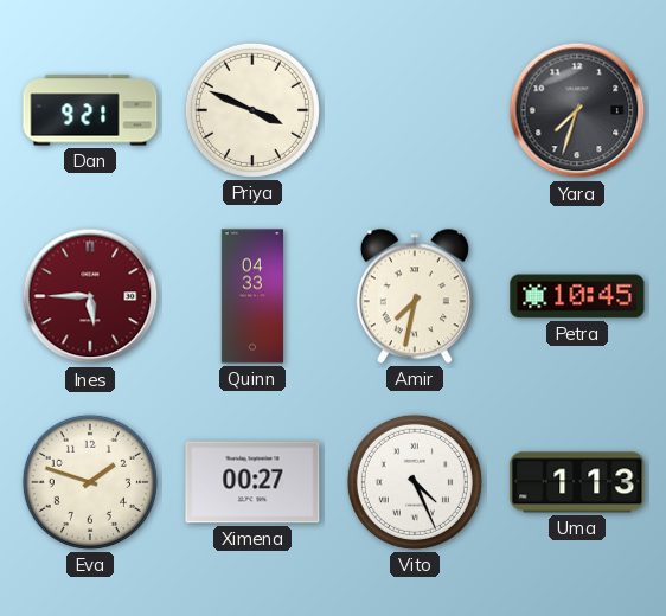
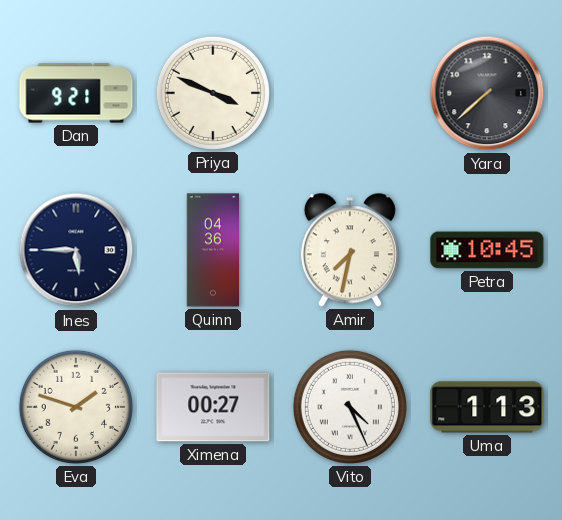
Yara: 7:33 -> 7:38 (487, 93)
Ines dial: burgundy -> navy (76, 250)
Quinn: 04:33 -> 04:36 (212, 250)
